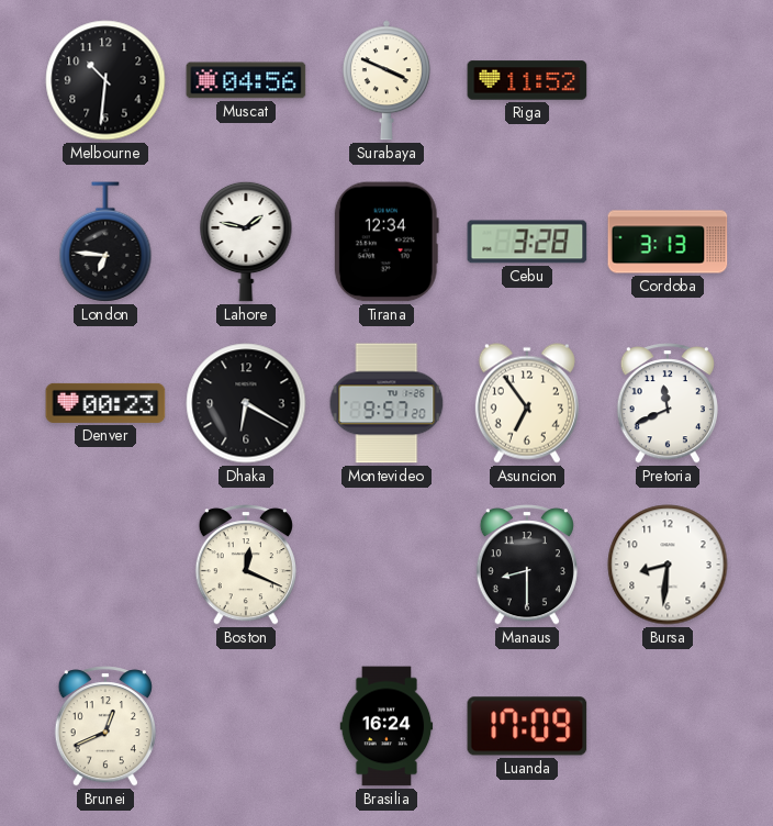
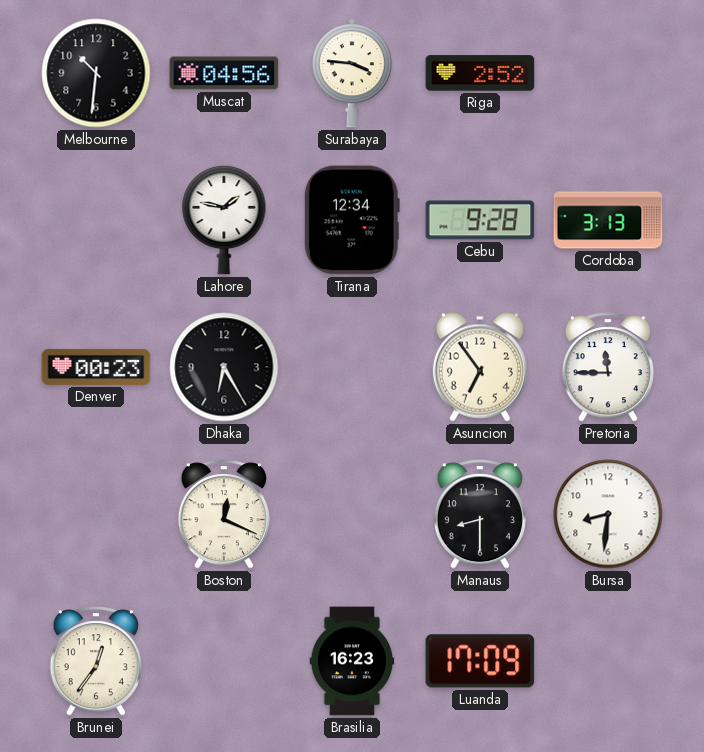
Surabaya: 3:49 -> 3:46 (352, 73)
Riga: 11:52 -> 2:52 (480, 73)
London: 6:46 -> none (105, 242)
Cebu: 3:28 -> 9:28 (480, 220)
Dhaka: 6:20 -> 6:25 (224, 367)
Montevideo: 9:57 -> none (386, 403)
Pretoria: 11:41 -> 11:45 (608, 367)
Brunei: 12:41 -> 12:36 (96, 661)
Brasilia: 16:24 -> 16:23 (352, 661)
